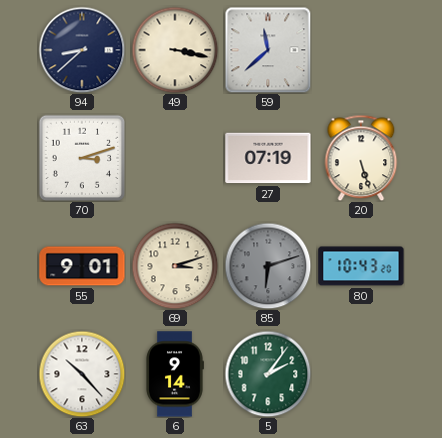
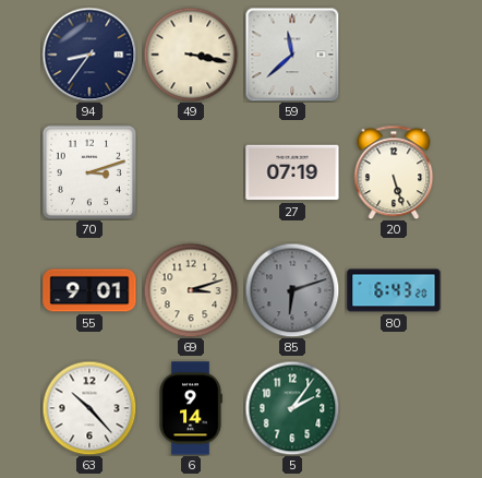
94: 8:38 -> 8:36 (89, 55)
80: 10:43 -> 6:43 (394, 290)
